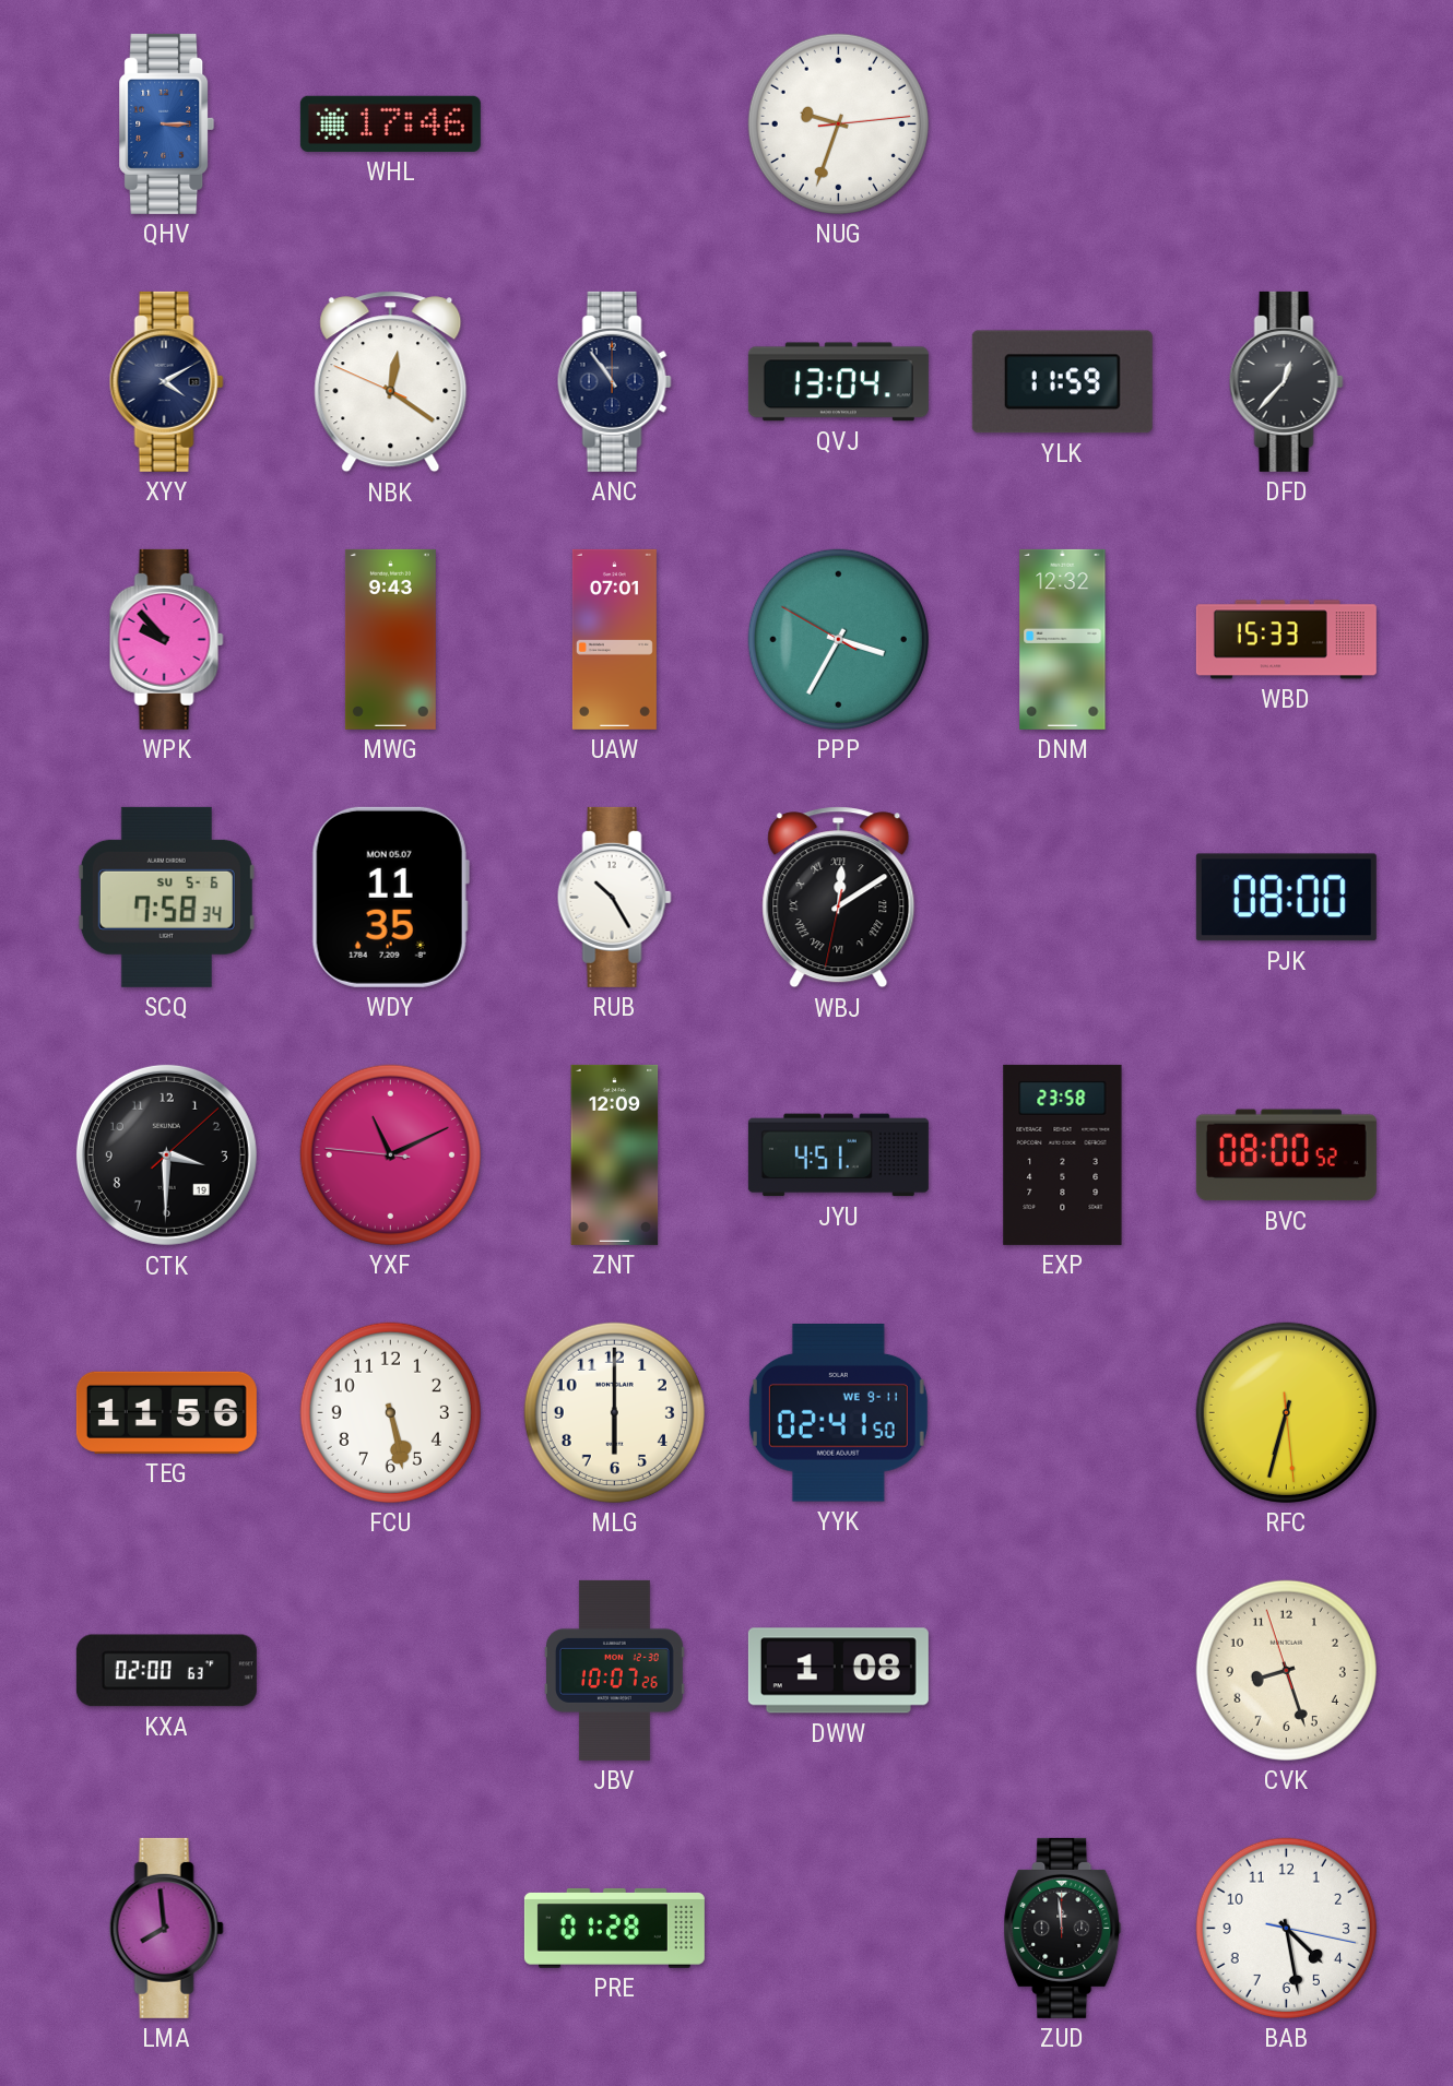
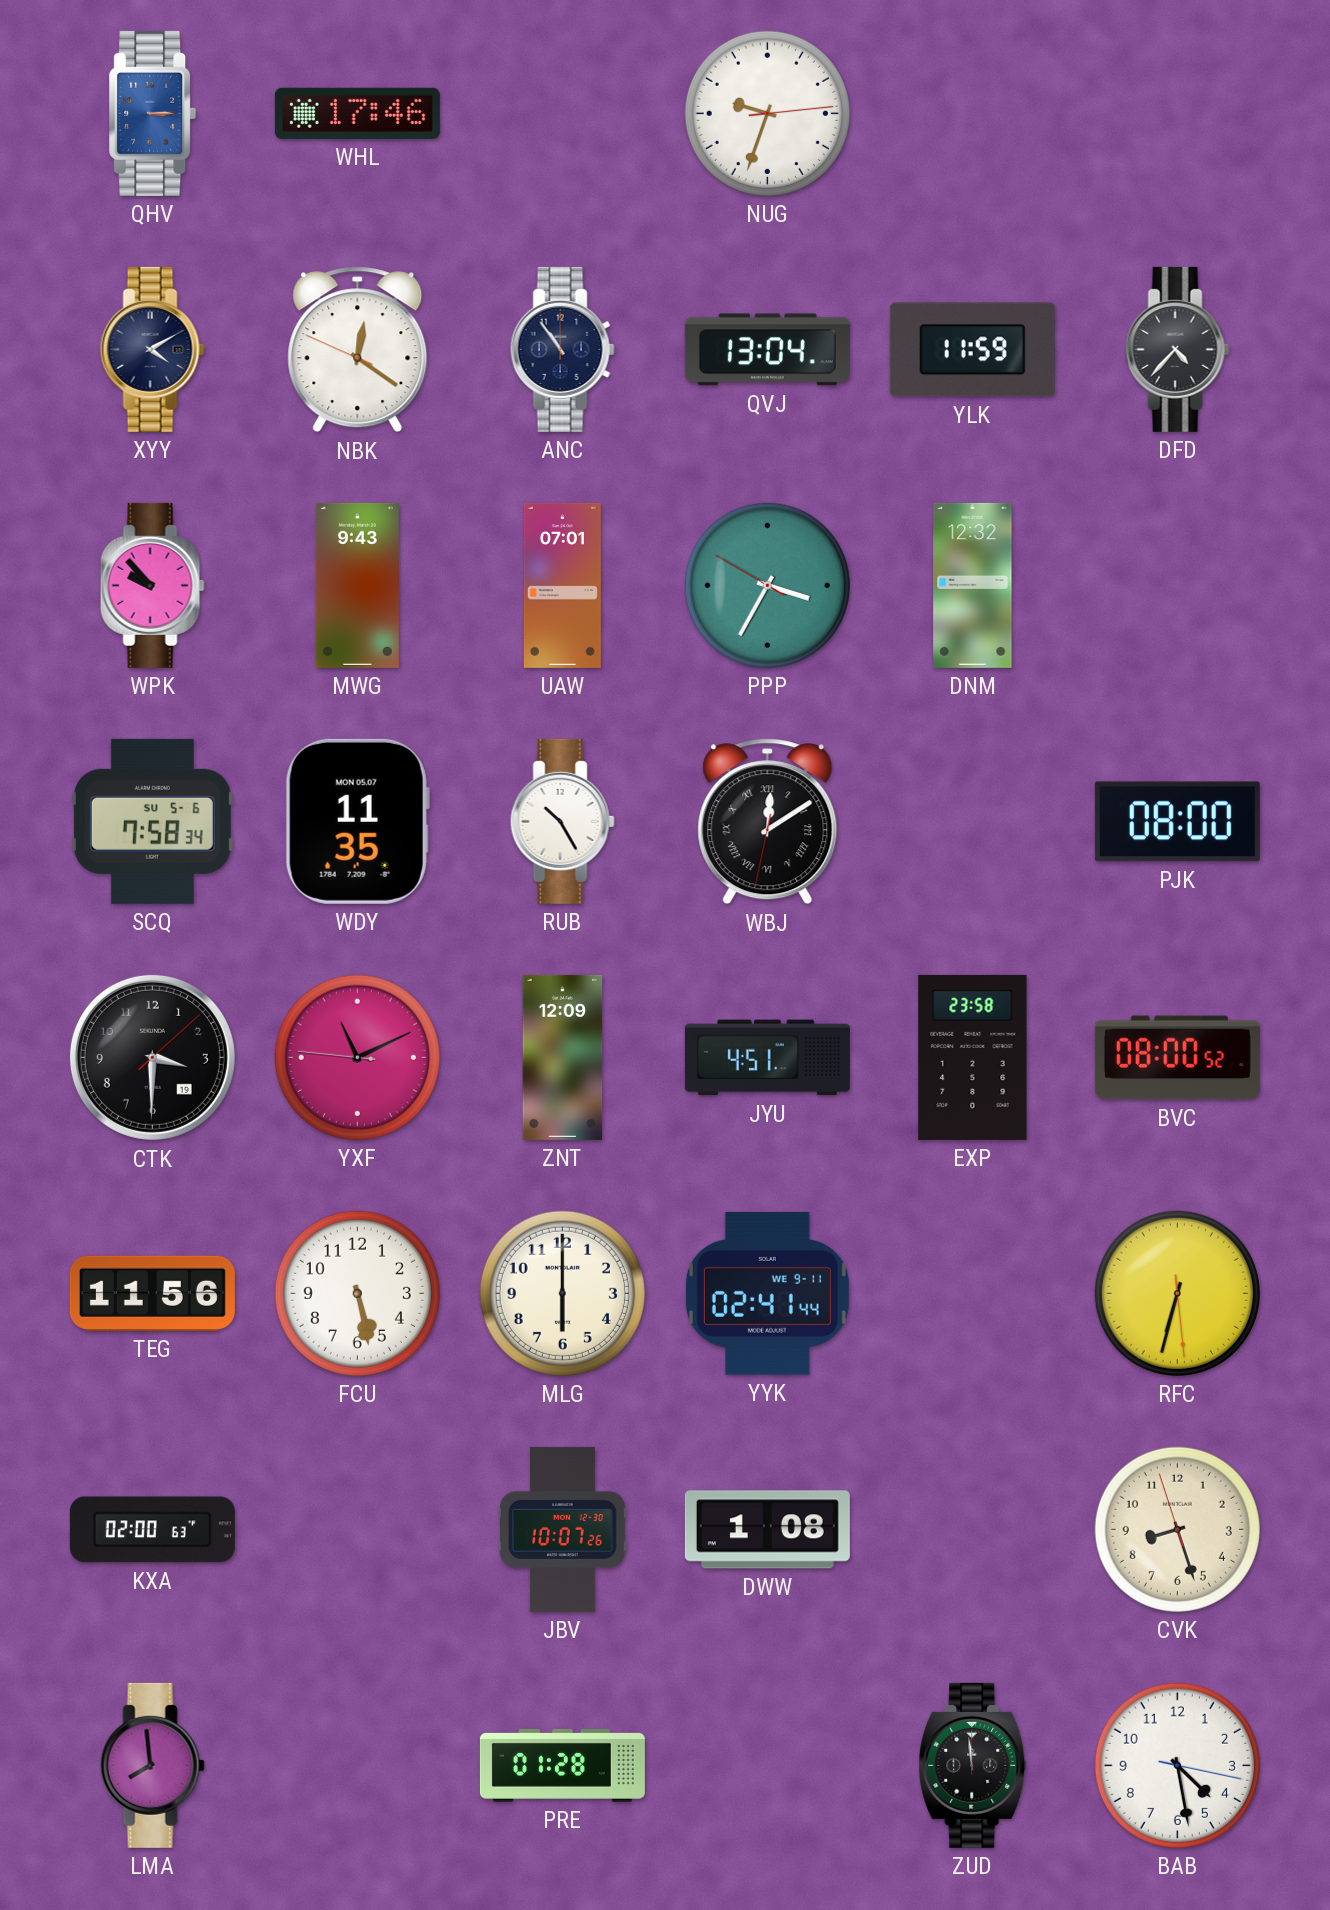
DFD: 12:37 -> 4:37 (1177, 349)
WBD: 15:33 -> none (1286, 640)
YYK: 02:41:50 -> 02:41:44 (767, 1294)
